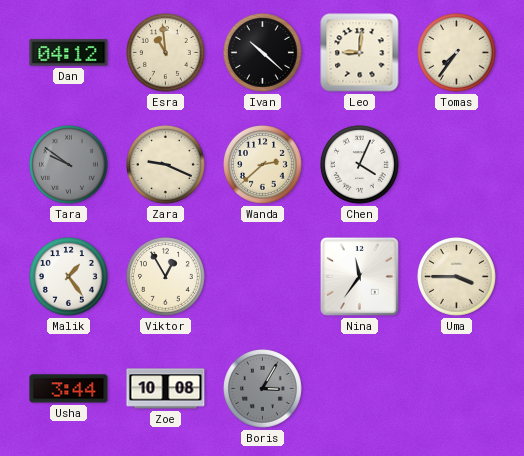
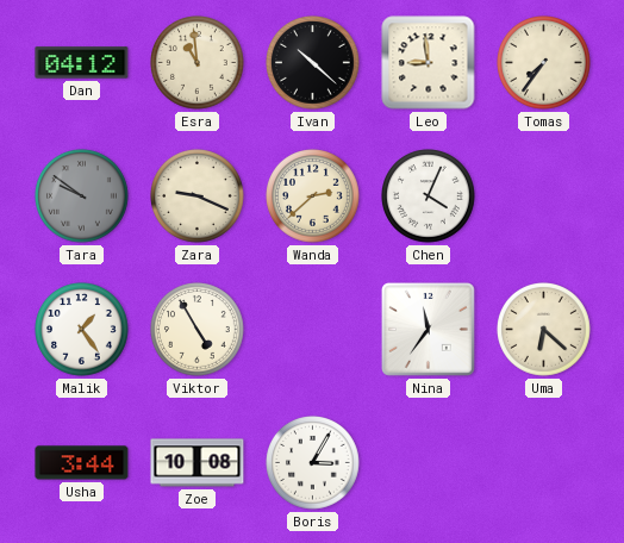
Leo: 9:01 -> 8:59 (429, 63)
Viktor: 12:55 -> 4:55 (198, 330)
Uma: 3:45 -> 6:22 (544, 330)
Boris dial: grey -> white (313, 463)
